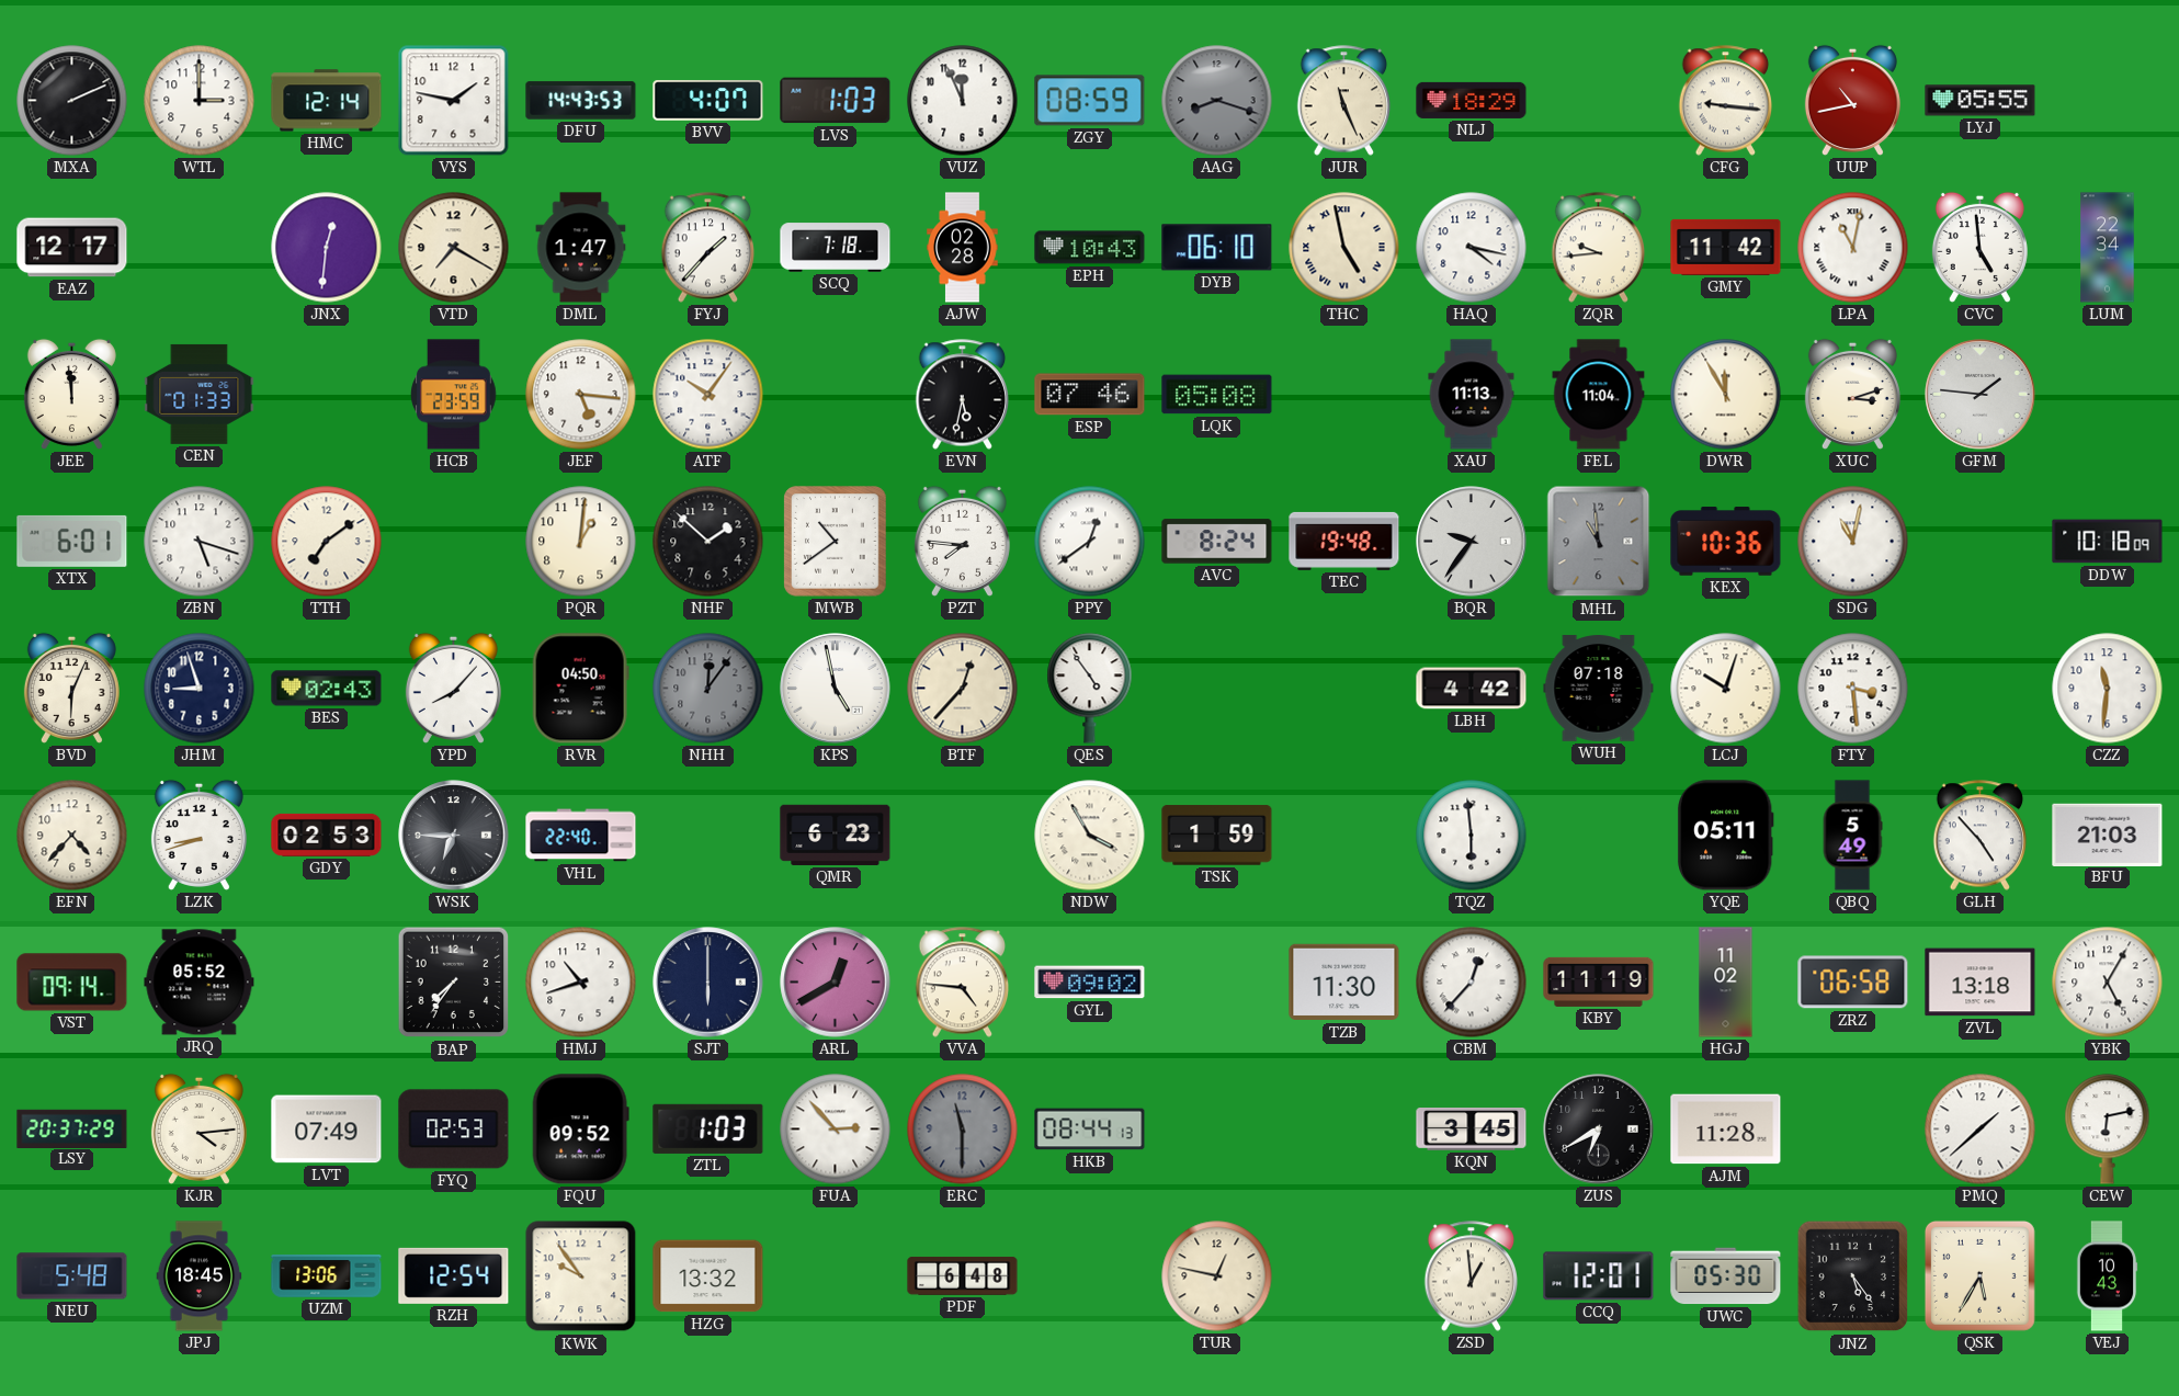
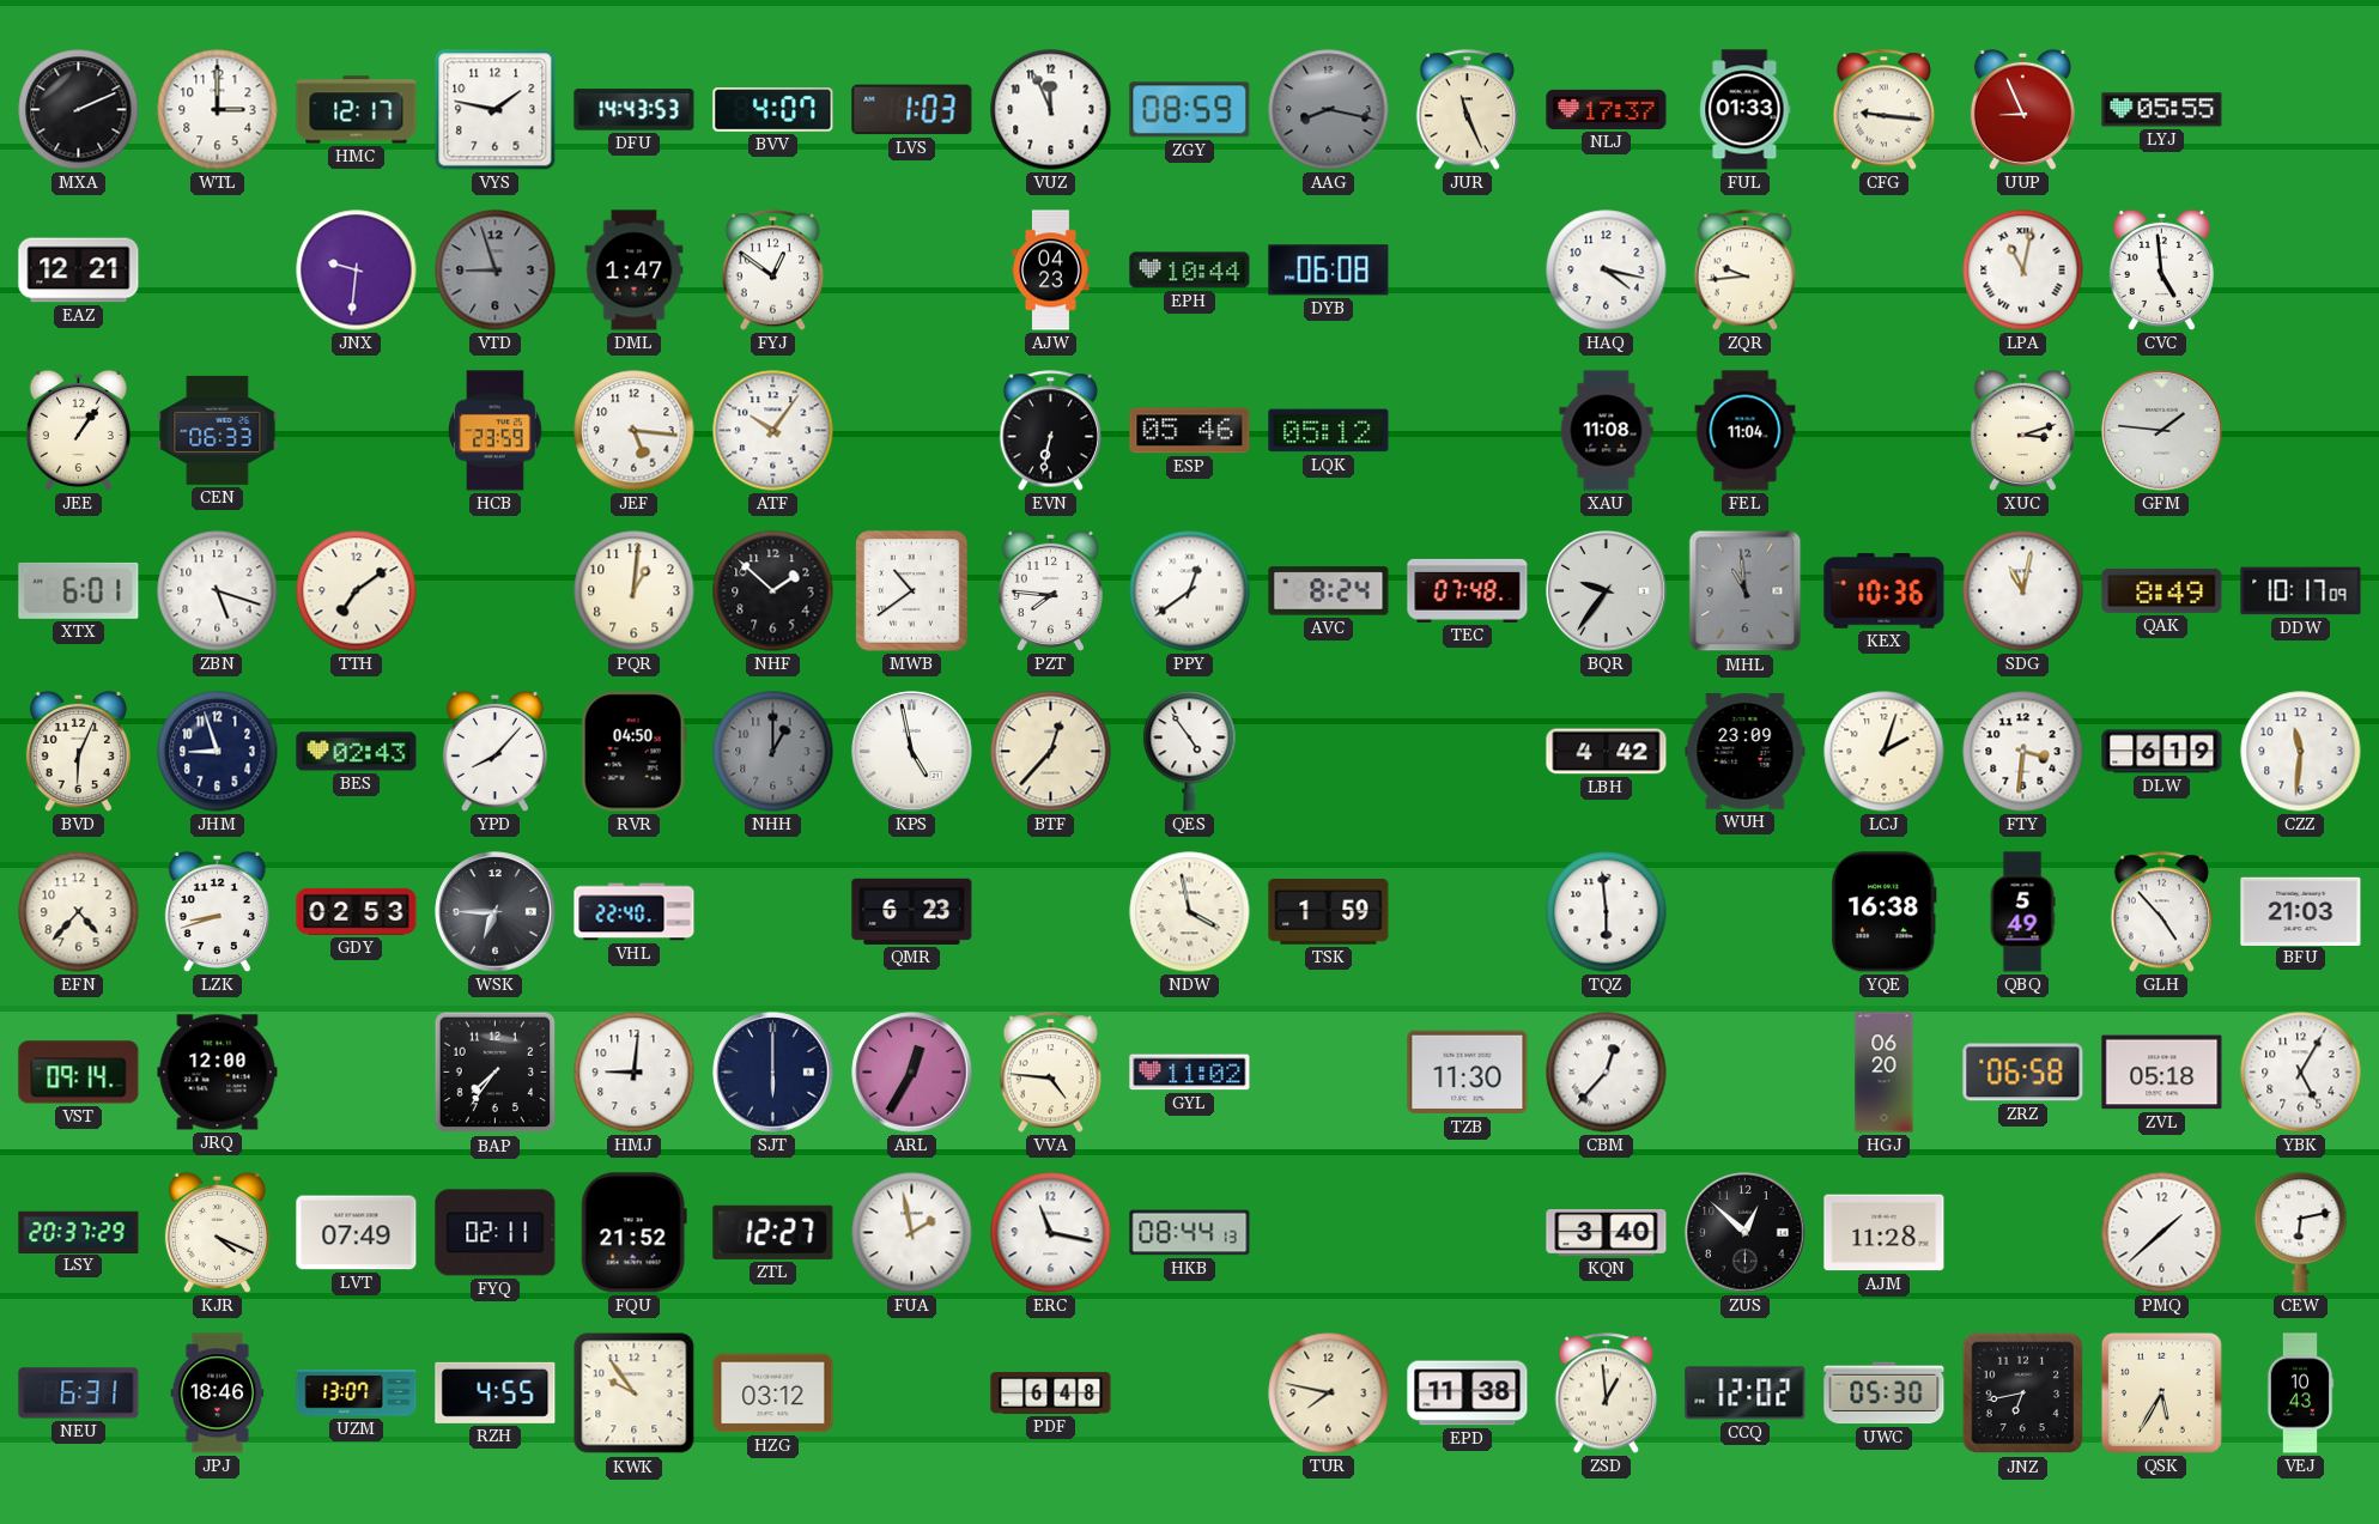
HMC: 12:14 -> 12:17 (357, 110)
AAG: 8:18 -> 8:17 (1329, 110)
NLJ: 18:29 -> 17:37 (1607, 109)
FUL: none -> 01:33 (1746, 110)
UUP: 10:43 -> 8:56 (2022, 109)
EAZ: 12:17 -> 12:21 (79, 271)
JNX: 12:31 -> 9:31 (357, 271)
VTD: 7:20 -> 8:57 (496, 271)
VTD dial: cream -> grey (496, 271)
FYJ: 1:37 -> 12:51 (773, 271)
SCQ: 7:18 -> none (836, 248)
AJW: 02:28 -> 04:23 (1051, 271)
EPH: 10:43 -> 10:44 (1190, 271)
DYB: 06:10 -> 06:08 (1329, 271)
THC: 4:58 -> none (1344, 248)
GMY: 11:42 -> none (1726, 247)
LUM: 22:34 -> none (2108, 248)
JEE: 11:59 -> 1:06 (78, 430)
CEN: 01:33 -> 06:33 (218, 430)
EVN: 5:32 -> 6:32 (1051, 431)
ESP: 07:46 -> 05:46 (1190, 431)
LQK: 05:08 -> 05:12 (1329, 431)
XAU: 11:13 -> 11:08 (1607, 431)
DWR: 11:55 -> none (1726, 395)
TEC: 19:48 -> 07:48 (1468, 590)
QAK: none -> 8:49 (2162, 590)
DDW: 10:18 -> 10:17 (2301, 591)
NHH: 12:06 -> 1:00 (773, 752)
WUH: 07:18 -> 23:09 (1746, 752)
LCJ: 10:03 -> 2:03 (1885, 752)
FTY: 3:29 -> 3:31 (2023, 752)
DLW: none -> 6:19 (2162, 752)
NDW: 3:55 -> 3:58 (1190, 912)
YQE: 05:11 -> 16:38 (1883, 912)
JRQ: 05:52 -> 12:00 (218, 1073)
HMJ: 10:42 -> 9:01 (635, 1073)
ARL: 12:40 -> 12:35 (912, 1073)
GYL: 09:02 -> 11:02 (1190, 1073)
KBY: 11:19 -> none (1599, 981)
HGJ: 11:02 -> 06:20 (1885, 1073)
ZVL: 13:18 -> 05:18 (2162, 1073)
KJR: 4:14 -> 4:19 (217, 1232)
FYQ: 02:53 -> 02:11 (496, 1233)
FQU: 09:52 -> 21:52 (633, 1233)
ZTL: 1:03 -> 12:27 (773, 1232)
FUA: 2:53 -> 1:58 (912, 1233)
ERC: 11:30 -> 11:17 (1051, 1233)
ERC dial: grey -> white (1051, 1233)
KQN: 3:45 -> 3:40 (1607, 1233)
ZUS: 6:40 -> 12:52 (1746, 1233)
NEU: 5:48 -> 6:31 (79, 1394)
JPJ: 18:45 -> 18:46 (218, 1394)
UZM: 13:06 -> 13:07 (357, 1394)
RZH: 12:54 -> 4:55 (496, 1392)
HZG: 13:32 -> 03:12 (773, 1394)
TUR: 12:47 -> 7:47 (1329, 1394)
EPD: none -> 11:38 (1468, 1394)
CCQ: 12:01 -> 12:02 (1746, 1394)
JNZ: 5:24 -> 6:43 (2023, 1394)
